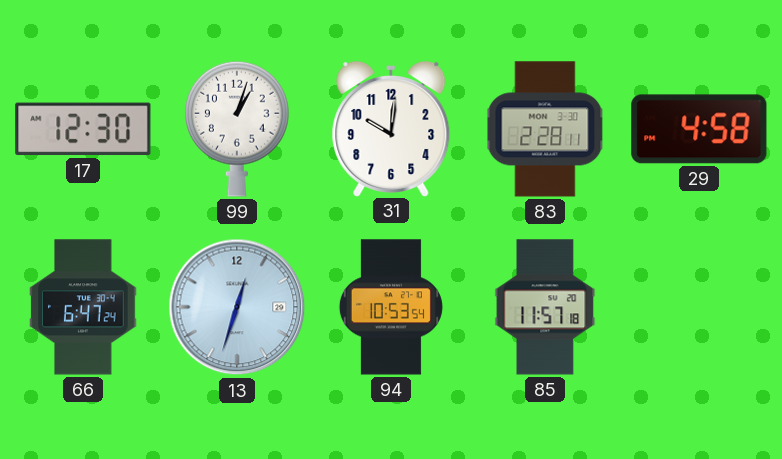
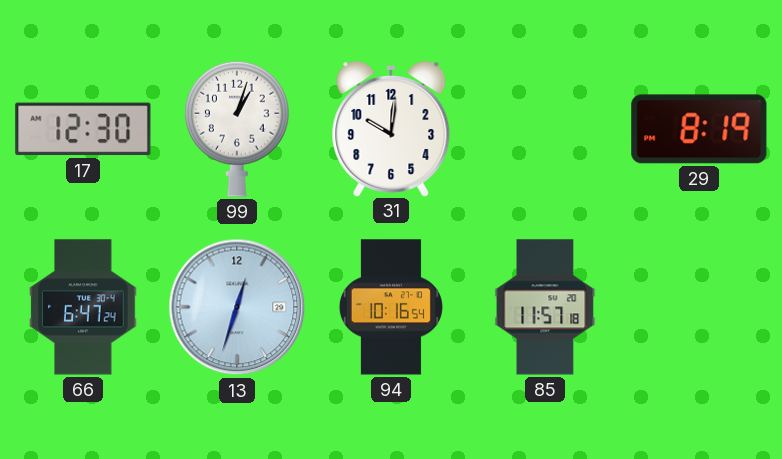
83: 2:28 -> none (545, 129)
29: 4:58 -> 8:19 (699, 129)
94: 10:53 -> 10:16 (391, 307)
